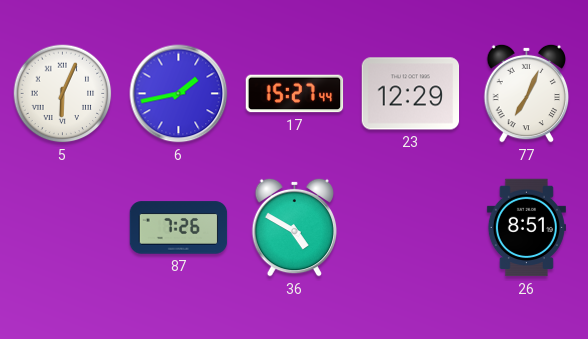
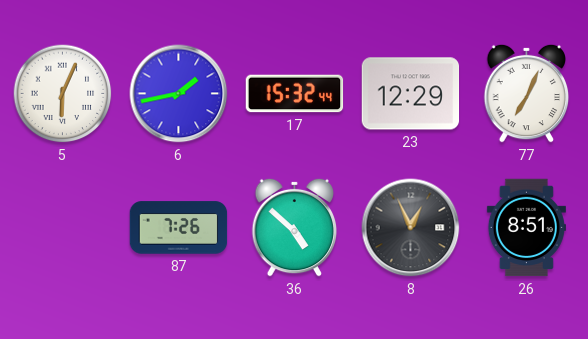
17: 15:27 -> 15:32 (295, 94)
36: 4:50 -> 4:52 (295, 227)
8: none -> 12:56 (411, 228)
